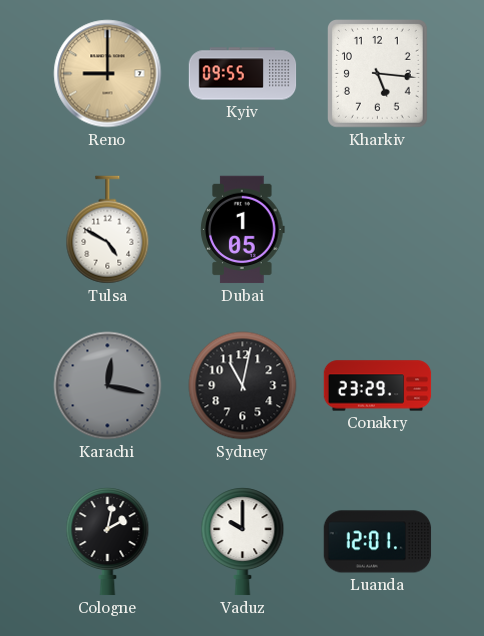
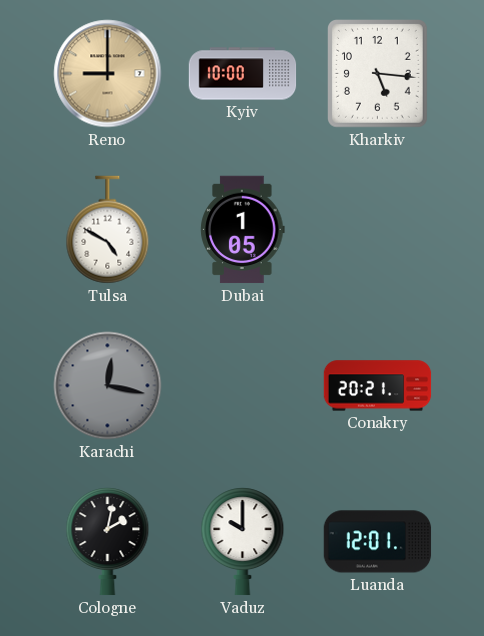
Kyiv: 09:55 -> 10:00 (243, 74)
Sydney: 11:02 -> none (243, 386)
Conakry: 23:29 -> 20:21 (378, 386)
